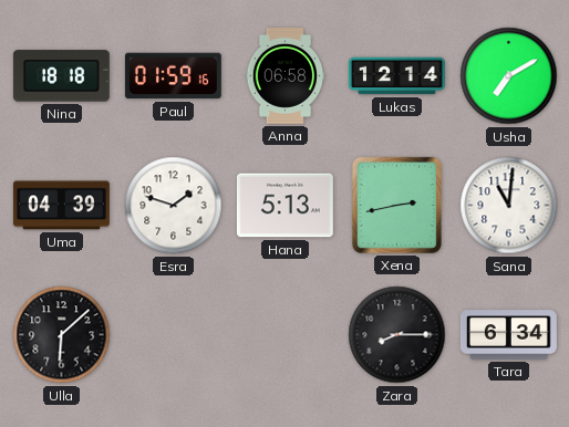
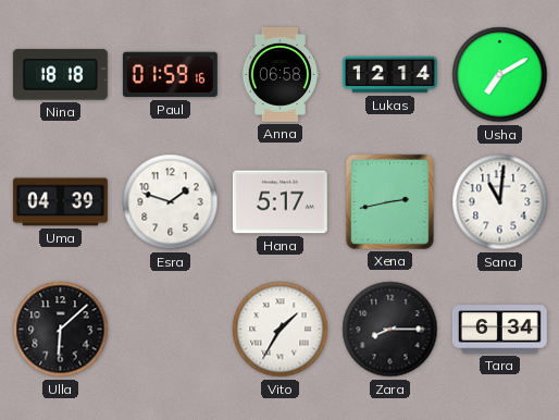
Hana: 5:13 -> 5:17 (279, 202)
Vito: none -> 1:35 (281, 330)
